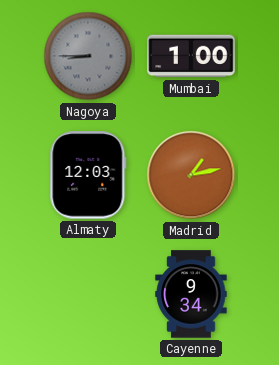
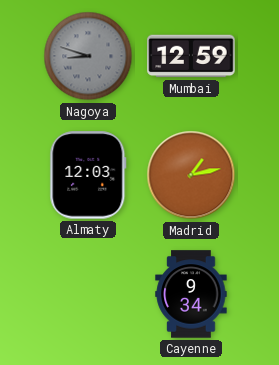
Nagoya: 8:45 -> 8:48 (88, 56)
Mumbai: 1:00 -> 12:59 (191, 56)
